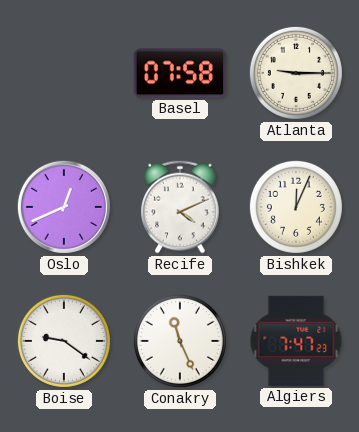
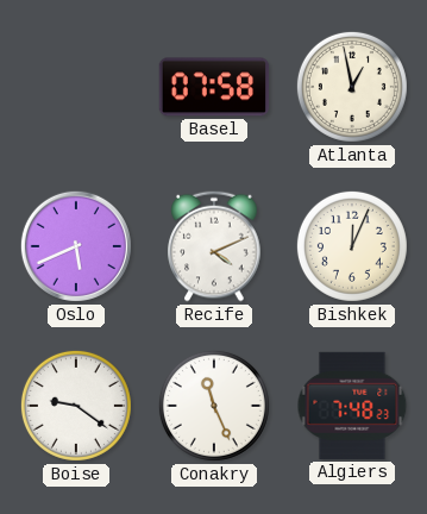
Atlanta: 9:15 -> 12:58 (352, 87)
Oslo: 12:41 -> 5:41 (76, 246)
Algiers: 7:47 -> 7:48 (352, 406)
